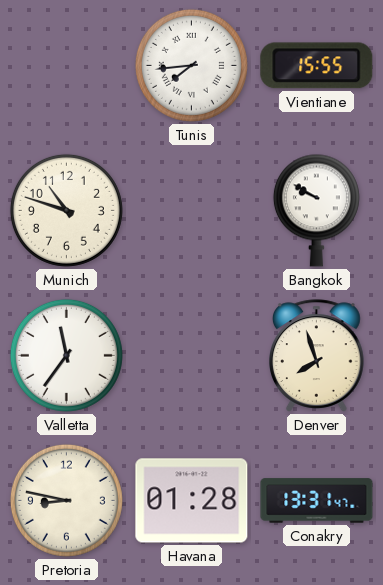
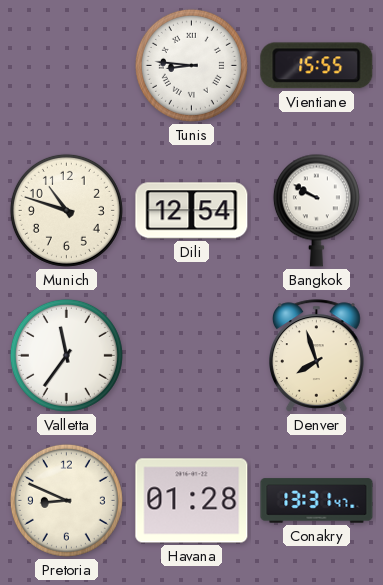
Tunis: 7:44 -> 8:46 (191, 65)
Dili: none -> 12:54 (192, 211)
Pretoria: 8:47 -> 8:49 (66, 500)
